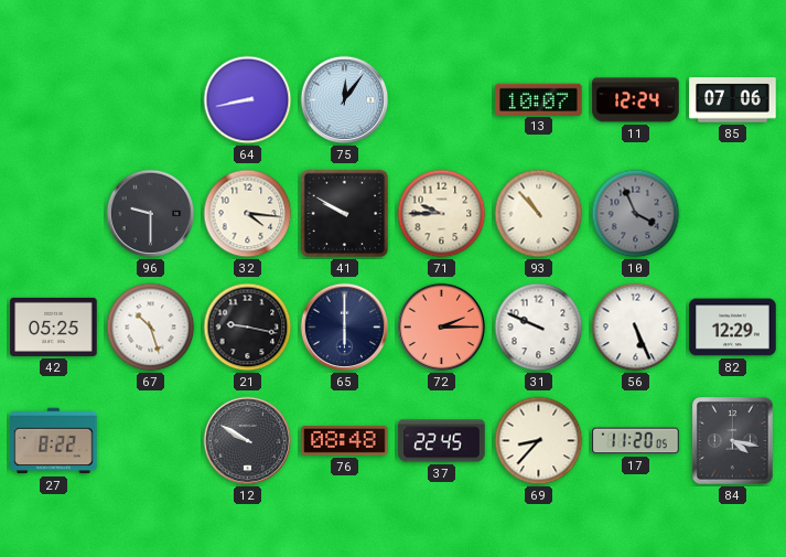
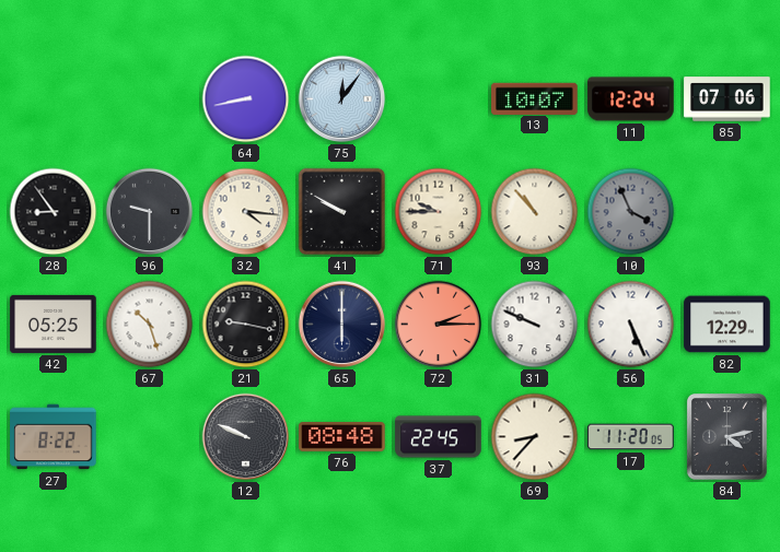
28: none -> 8:54 (54, 212)
12: 9:50 -> 9:49 (246, 437)
84: 4:17 -> 4:13 (727, 437)
